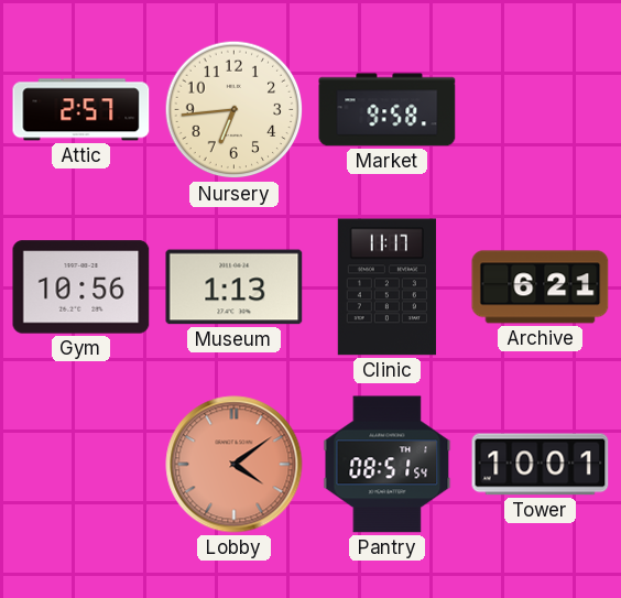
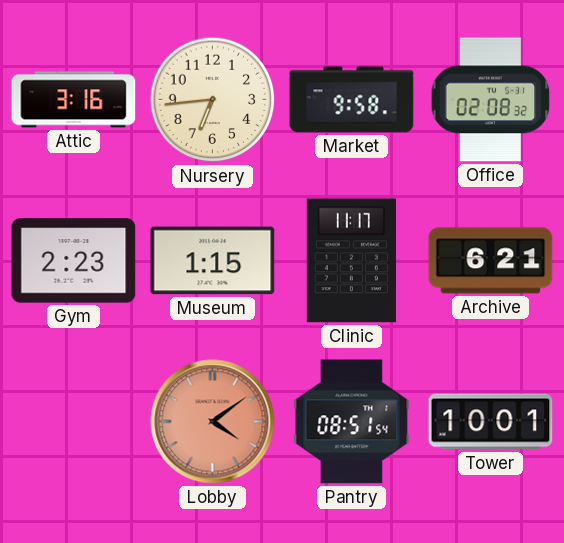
Attic: 2:57 -> 3:16 (74, 100)
Office: none -> 02:08 (491, 100)
Gym: 10:56 -> 2:23 (74, 261)
Museum: 1:13 -> 1:15 (213, 261)
